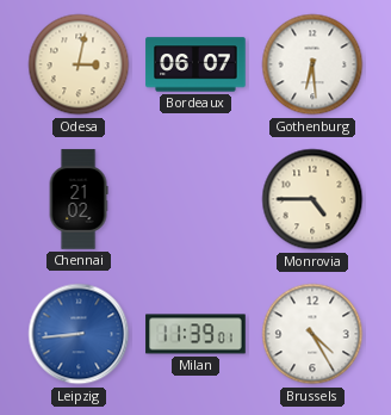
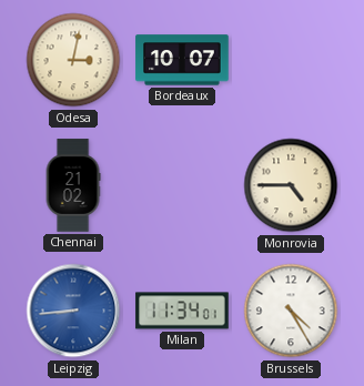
Bordeaux: 06:07 -> 10:07 (182, 60)
Gothenburg: 6:29 -> none (312, 64)
Milan: 11:39 -> 11:34 (182, 311)
